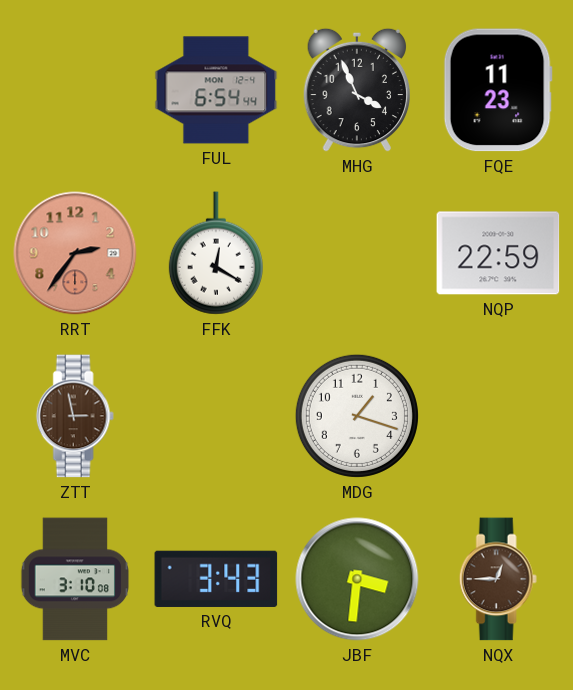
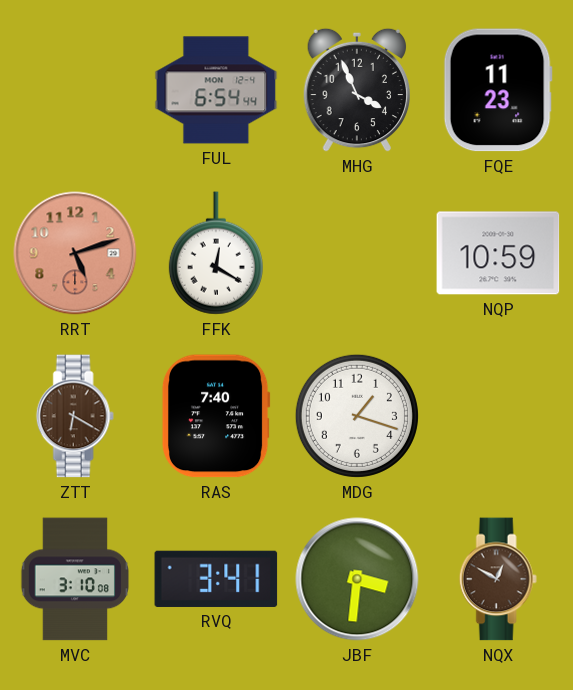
RRT: 2:36 -> 5:12 (75, 253)
NQP: 22:59 -> 10:59 (498, 253)
ZTT: 2:58 -> 6:20 (75, 416)
RAS: none -> 7:40 (216, 416)
RVQ: 3:43 -> 3:41 (216, 579)
NQX: 12:45 -> 12:50 (498, 579)
